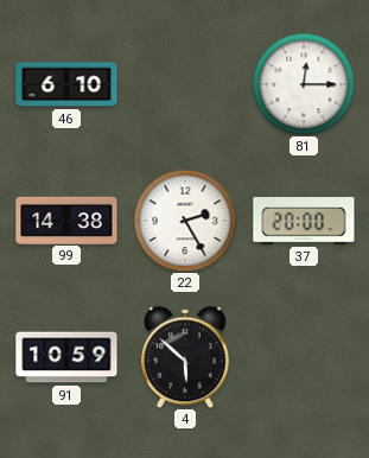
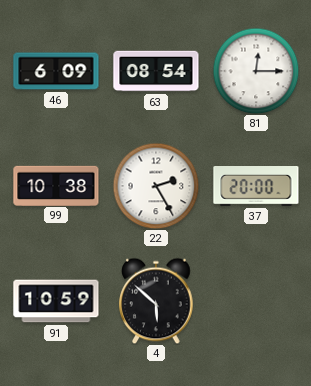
46: 6:10 -> 6:09 (56, 71)
63: none -> 08:54 (156, 71)
99: 14:38 -> 10:38 (56, 185)
